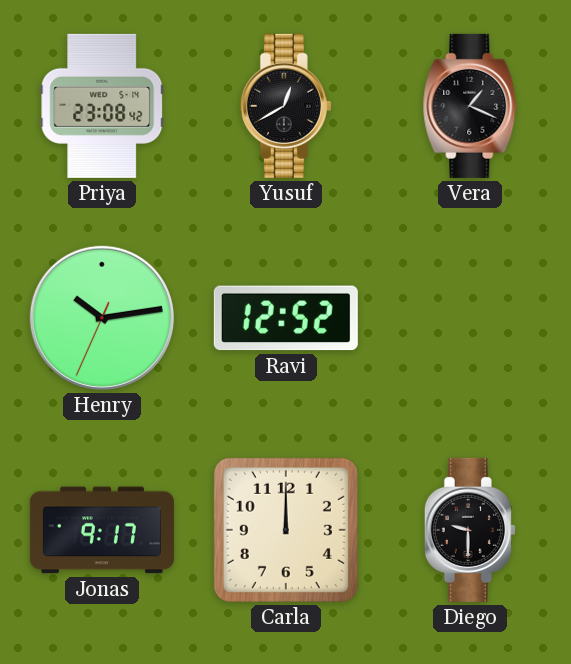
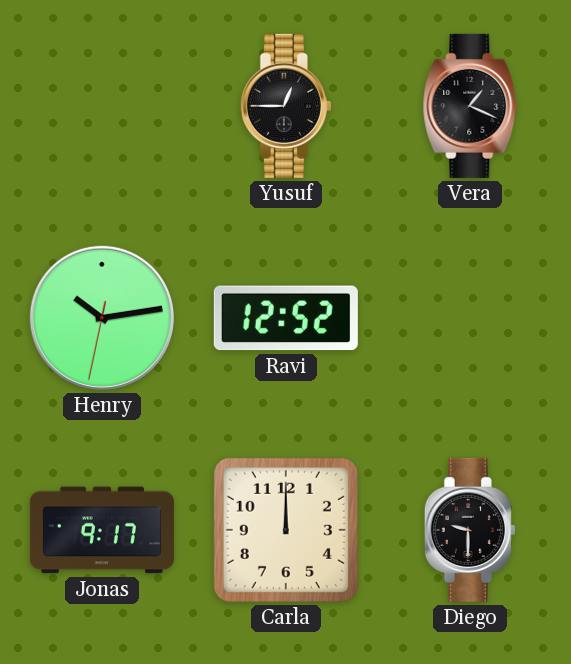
Priya: 23:08 -> none (102, 106)
Yusuf: 12:40 -> 12:45 (286, 106)
Henry: 10:13:34 -> 10:13:32 (102, 318)
